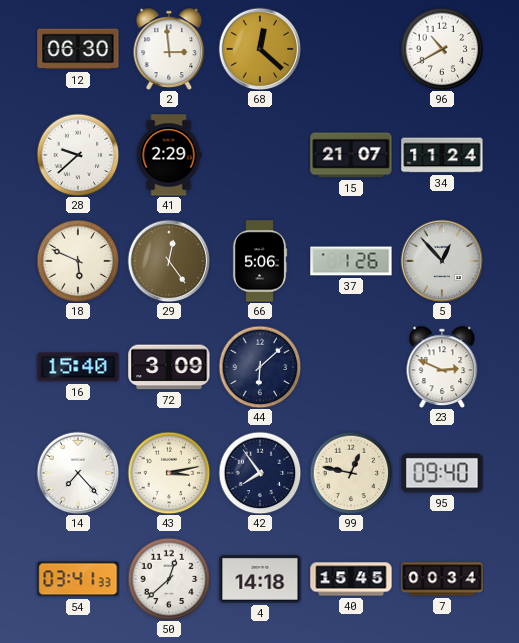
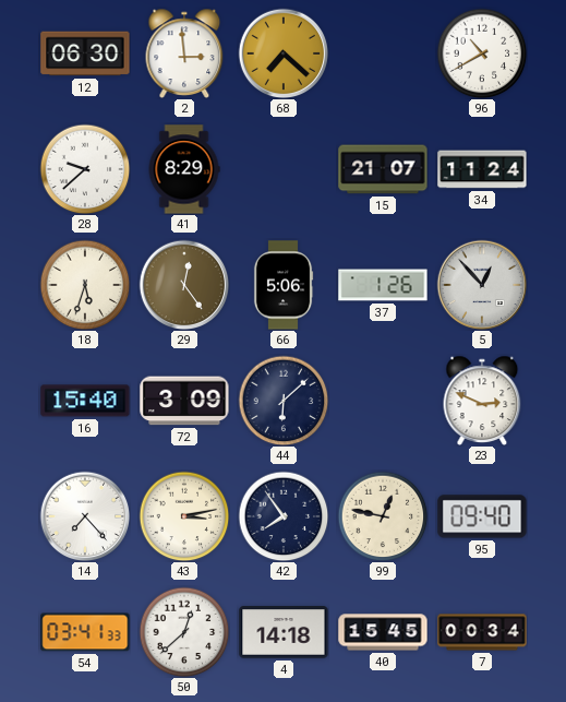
68: 12:22 -> 7:22 (284, 53)
41: 2:29 -> 8:29 (184, 169)
18: 5:49 -> 5:33 (85, 285)
